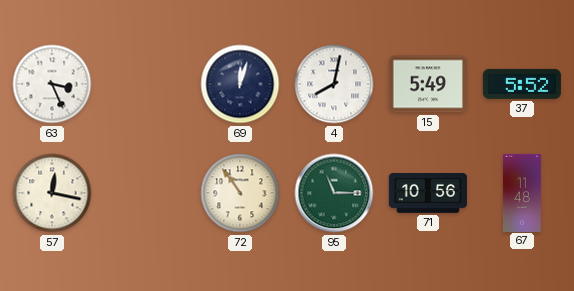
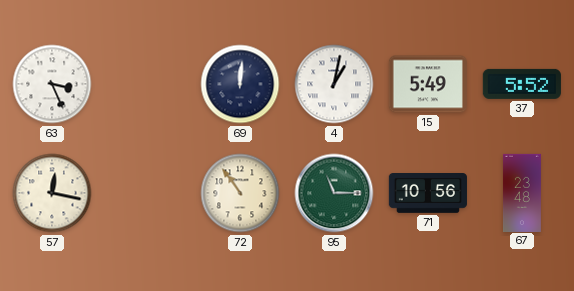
69: 12:03 -> 12:01 (240, 84)
4: 8:02 -> 1:02 (334, 84)
67: 11:48 -> 23:48 (522, 192)
